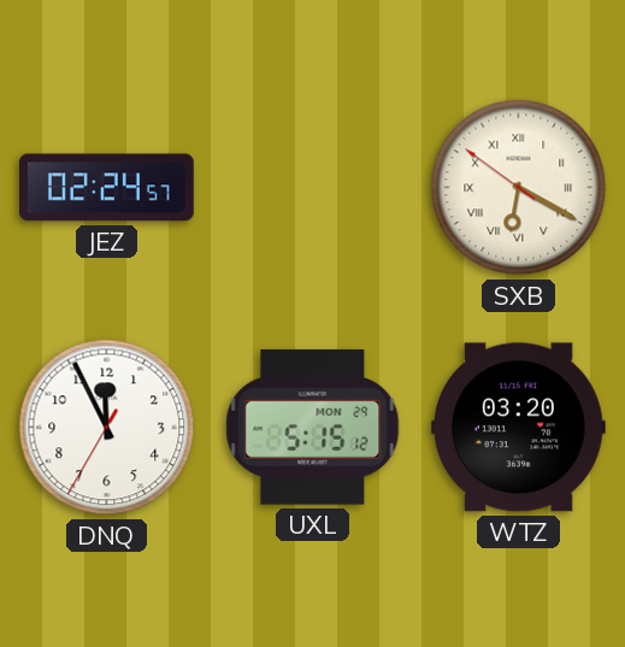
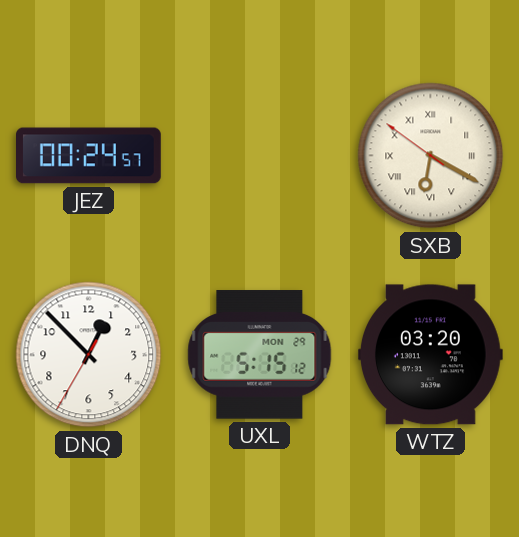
JEZ: 02:24 -> 00:24 (89, 156)
DNQ: 11:55 -> 12:52 (89, 355)
